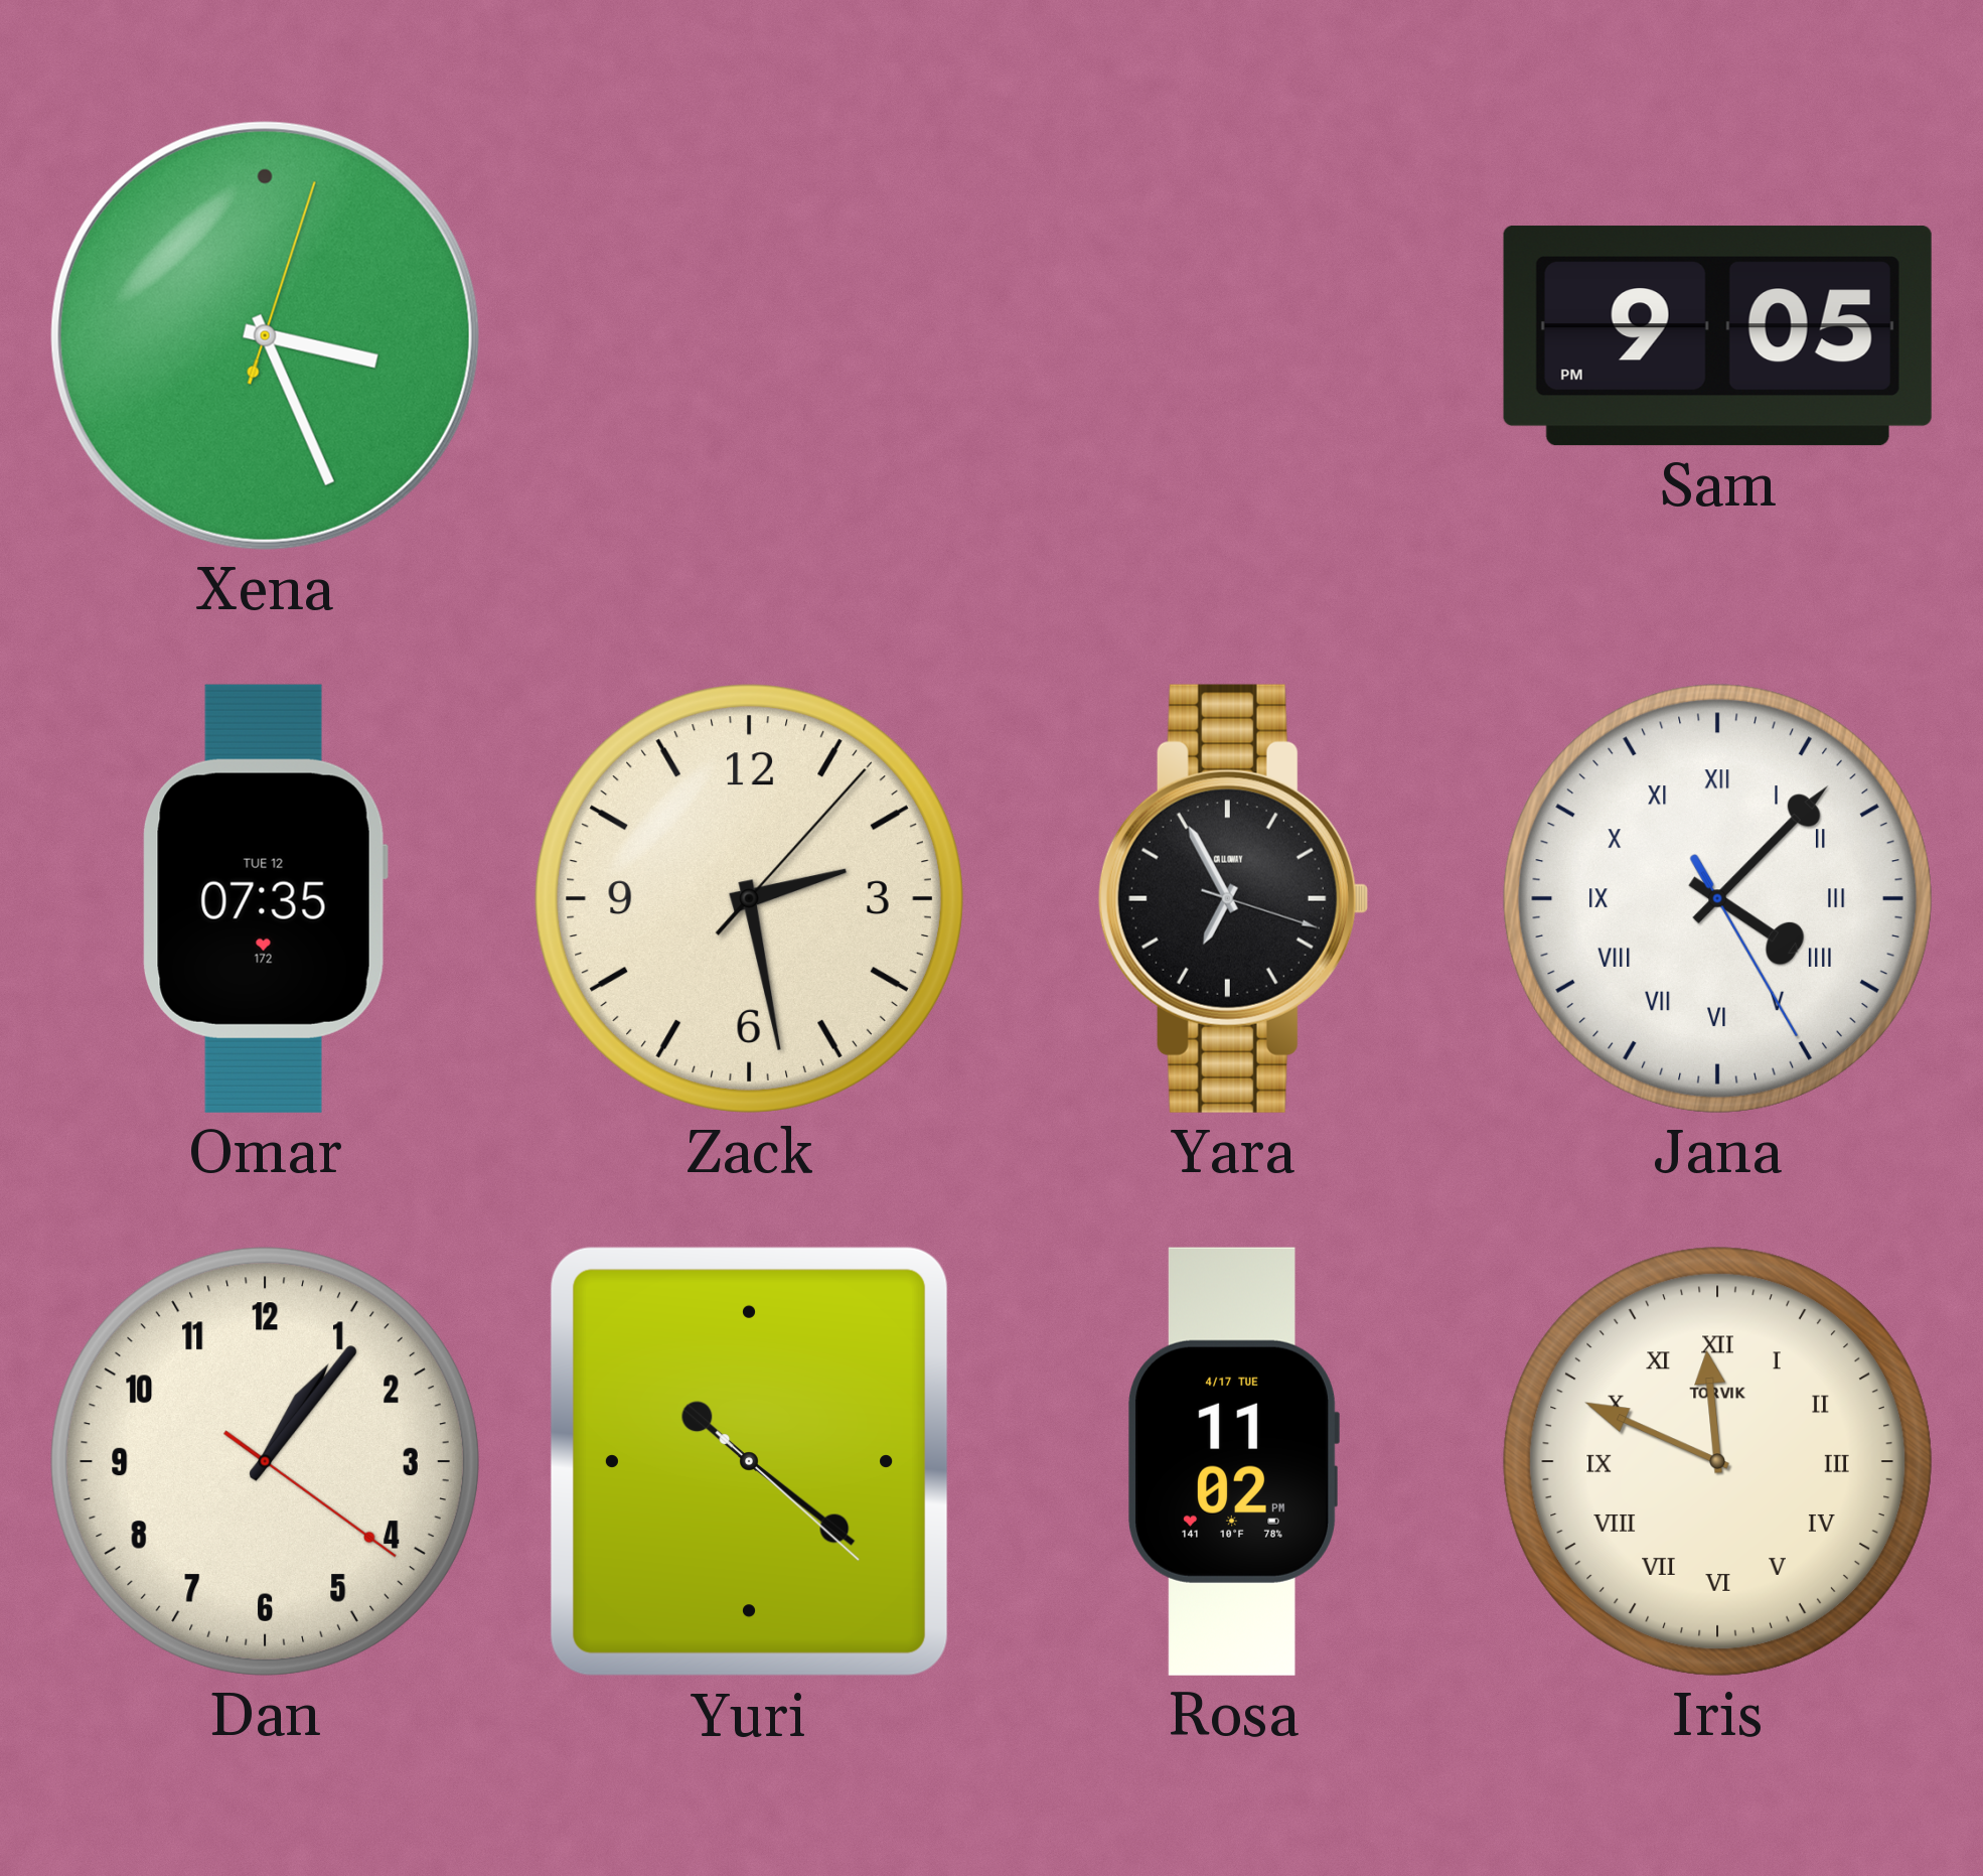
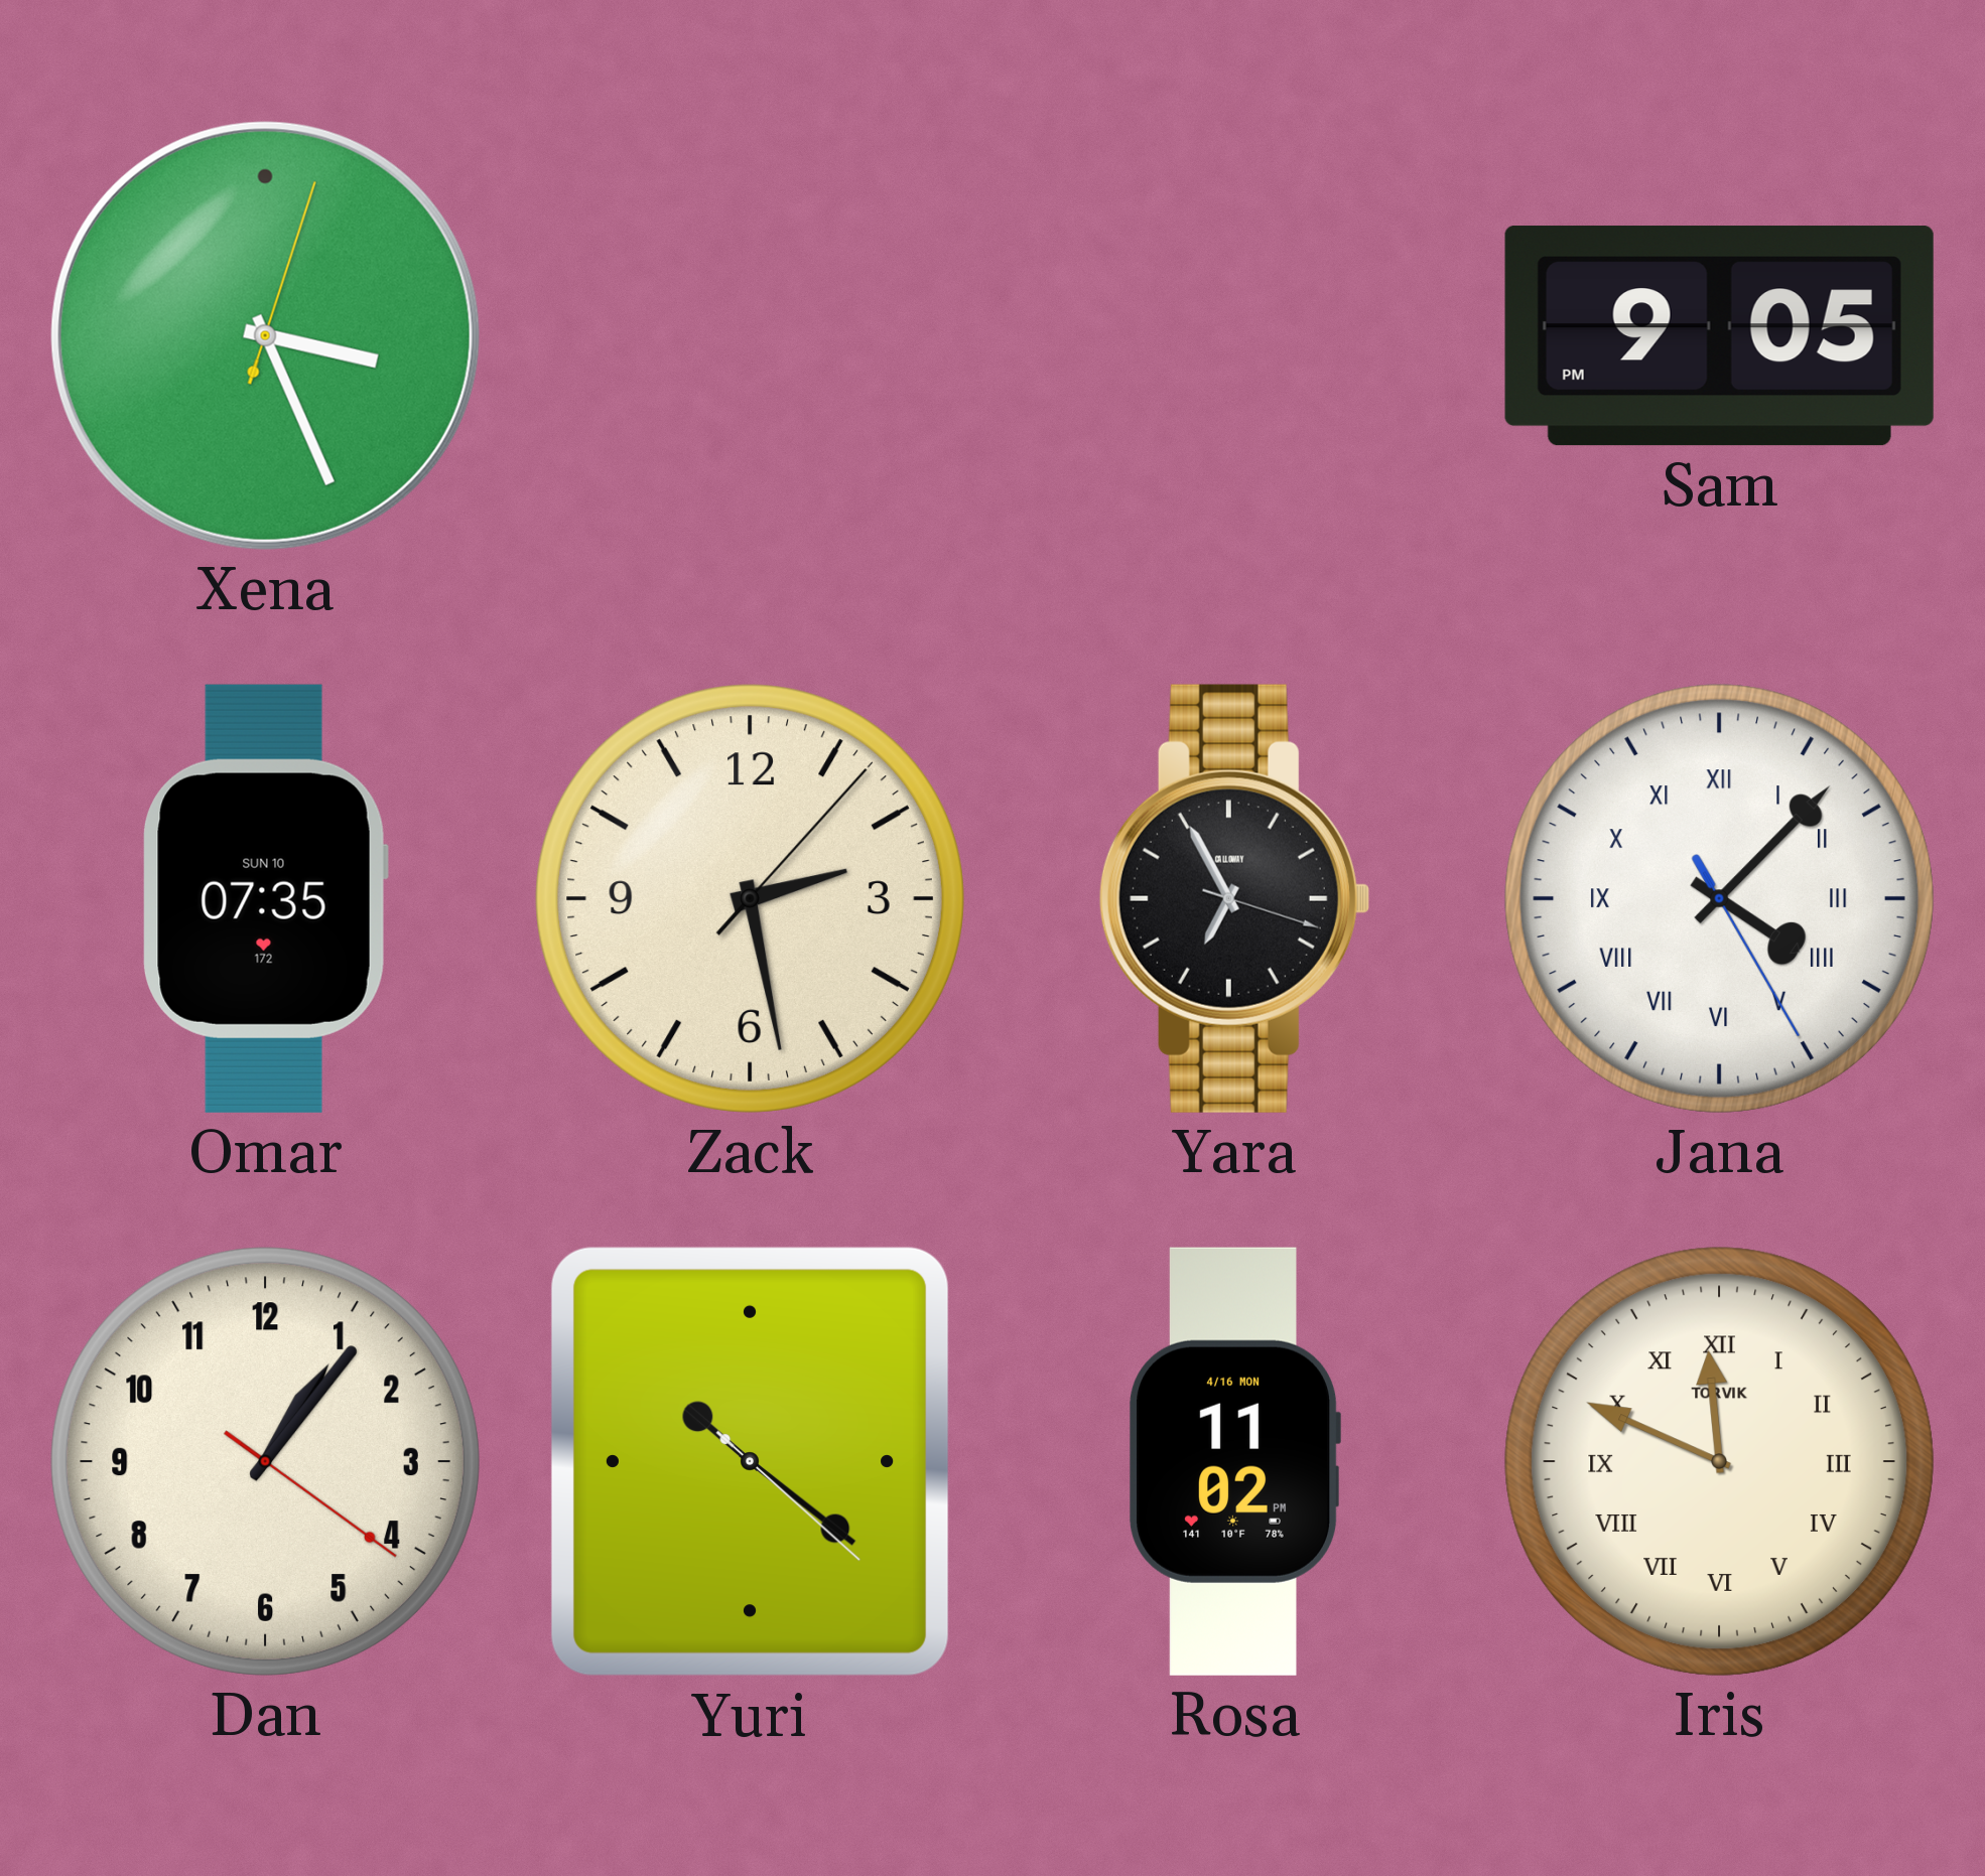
Omar date: TUE 12 -> SUN 10 (265, 898)
Rosa date: 4/17 TUE -> 4/16 MON (1234, 1461)
